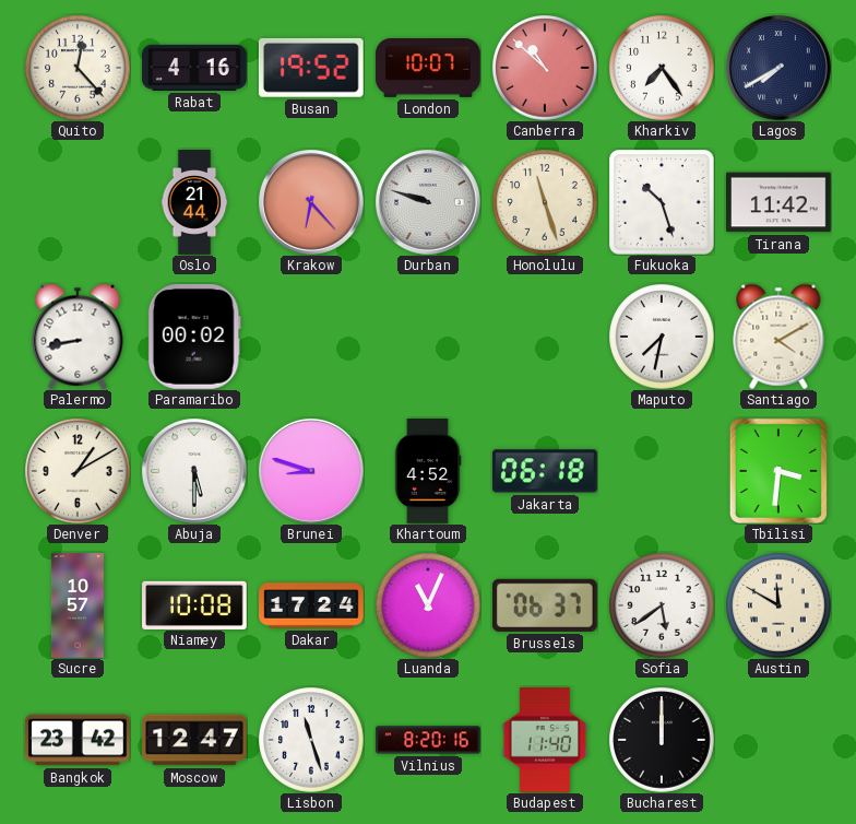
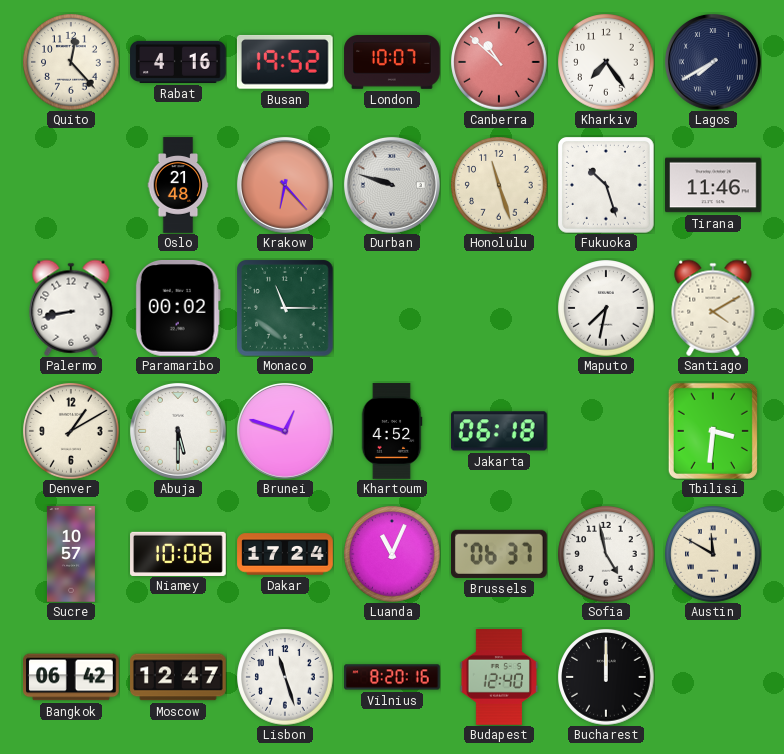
Oslo: 21:44 -> 21:48 (178, 185)
Tirana: 11:42 -> 11:46 (714, 185)
Monaco: none -> 11:15 (286, 309)
Brunei: 8:48 -> 12:48 (285, 431)
Sofia: 5:39 -> 4:58 (606, 554)
Bangkok: 23:42 -> 06:42 (72, 677)
Budapest: 11:40 -> 12:40 (499, 677)
